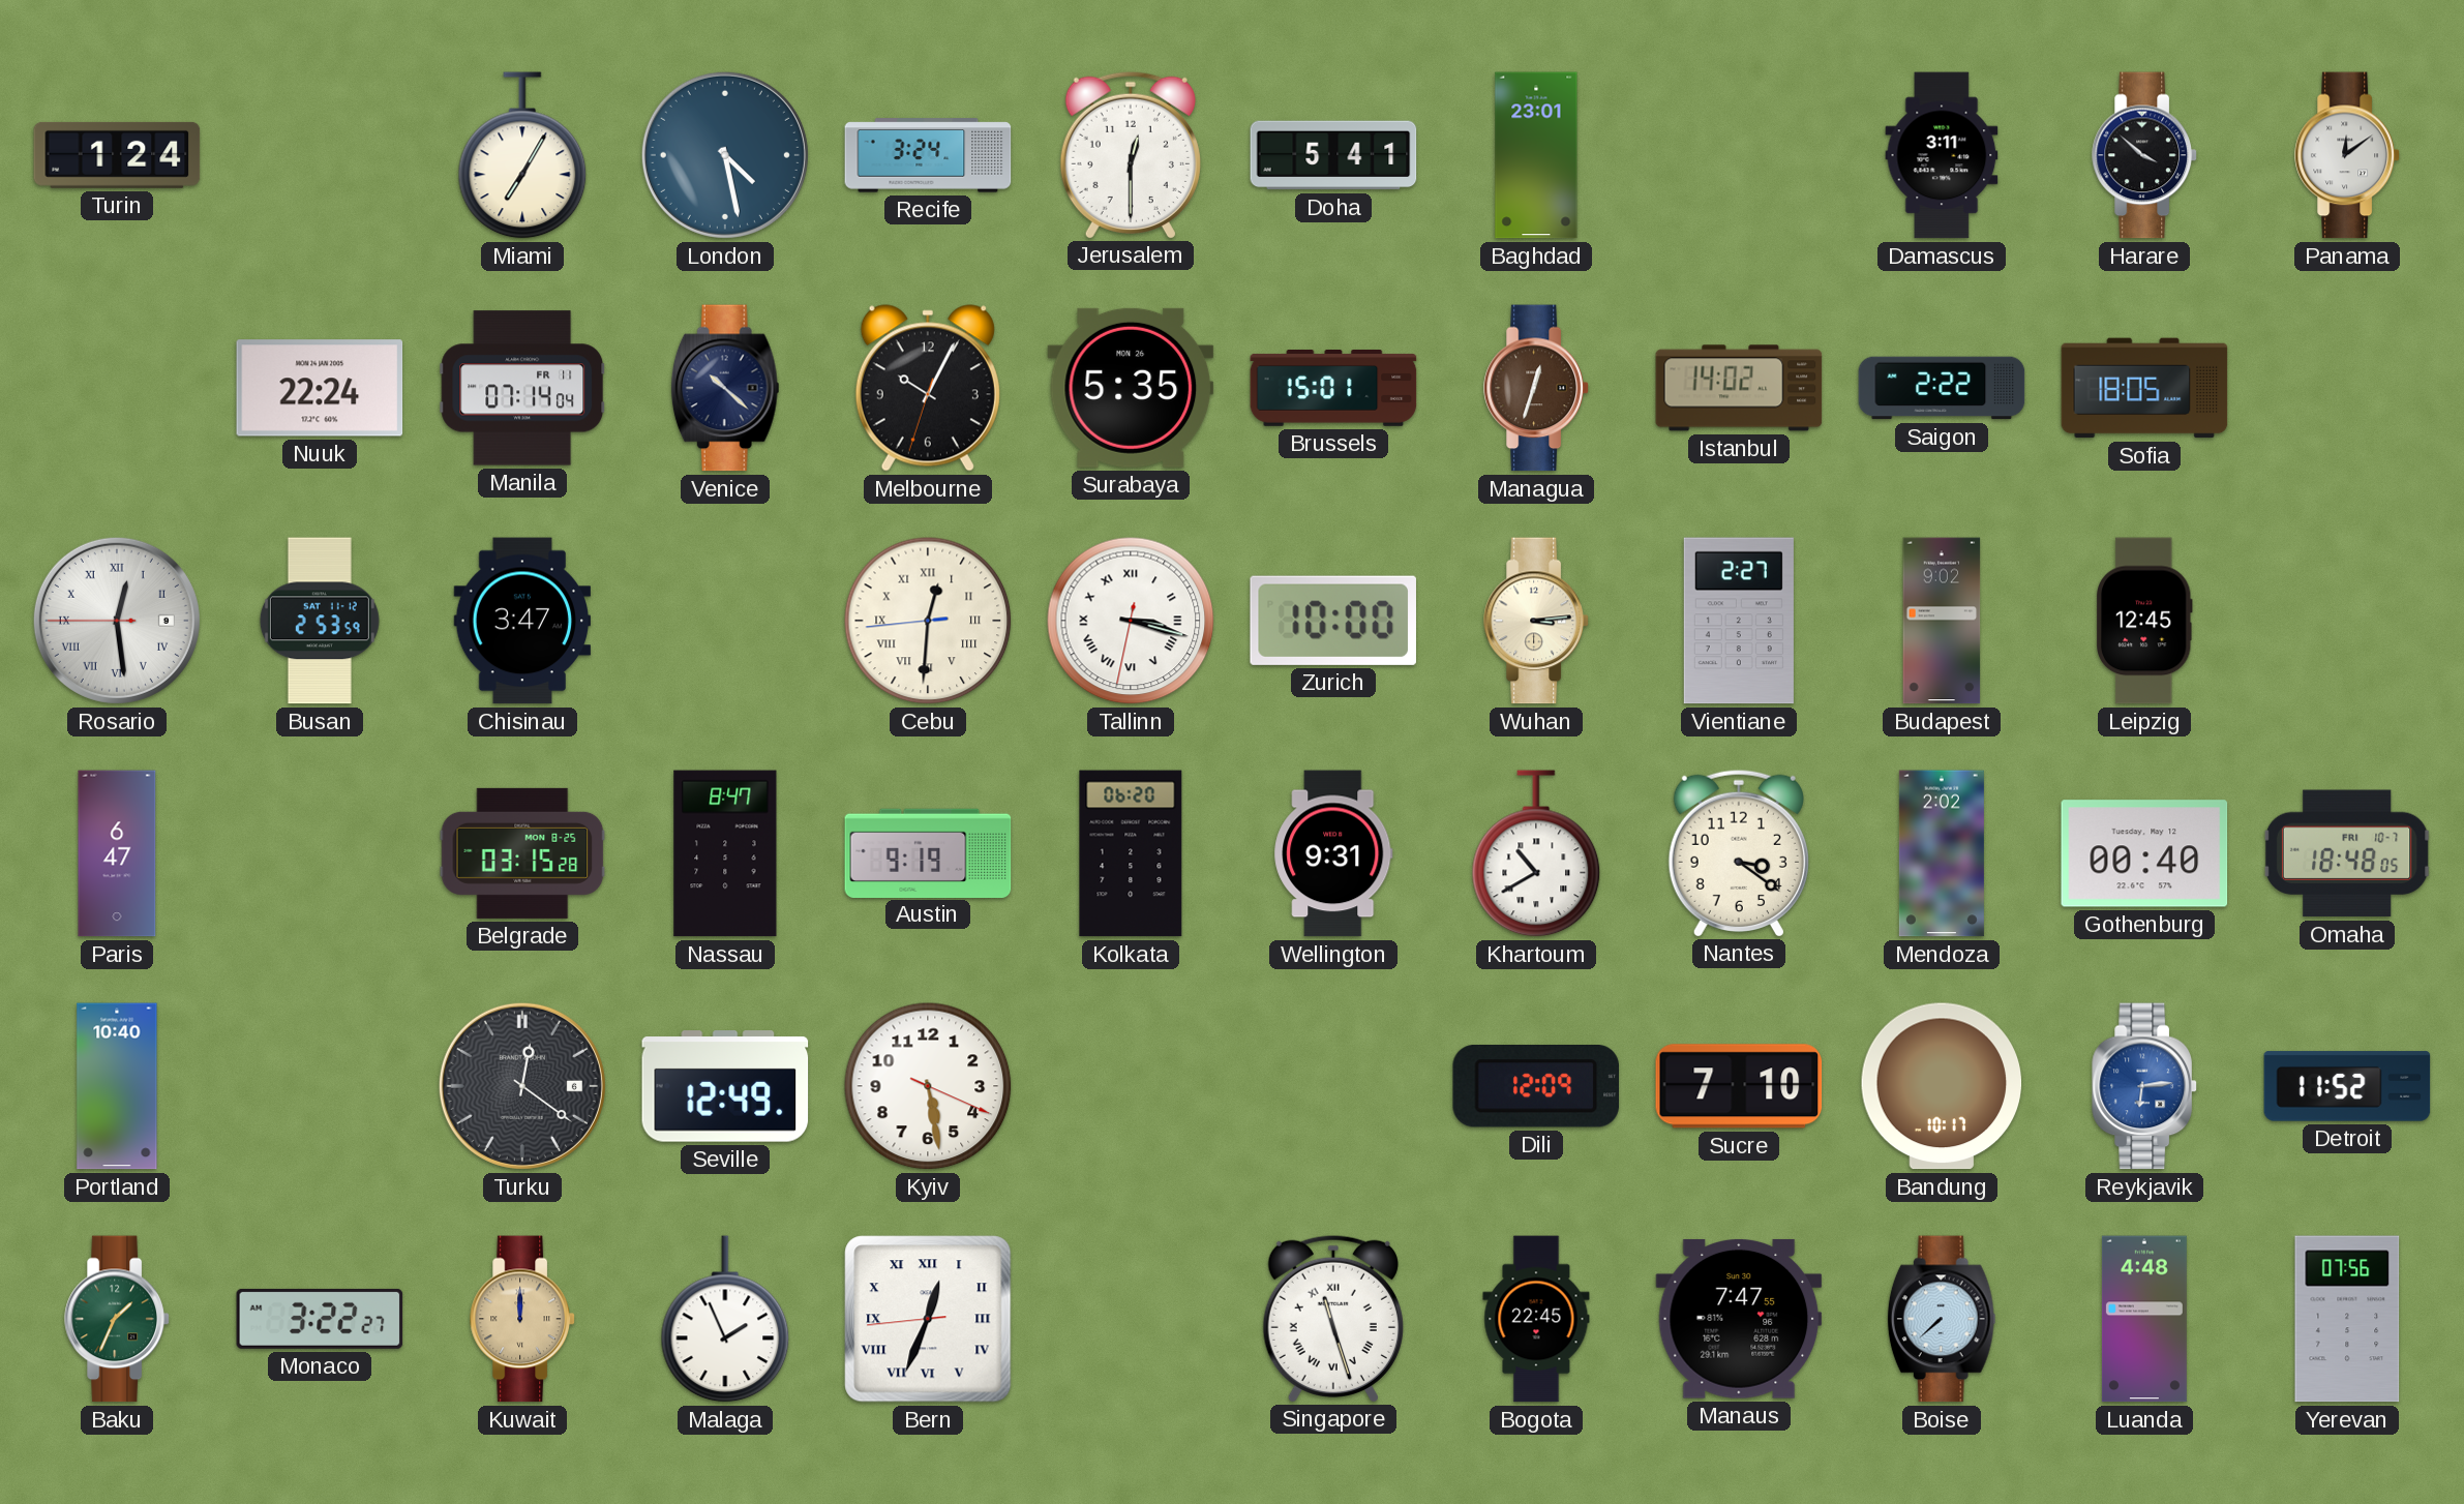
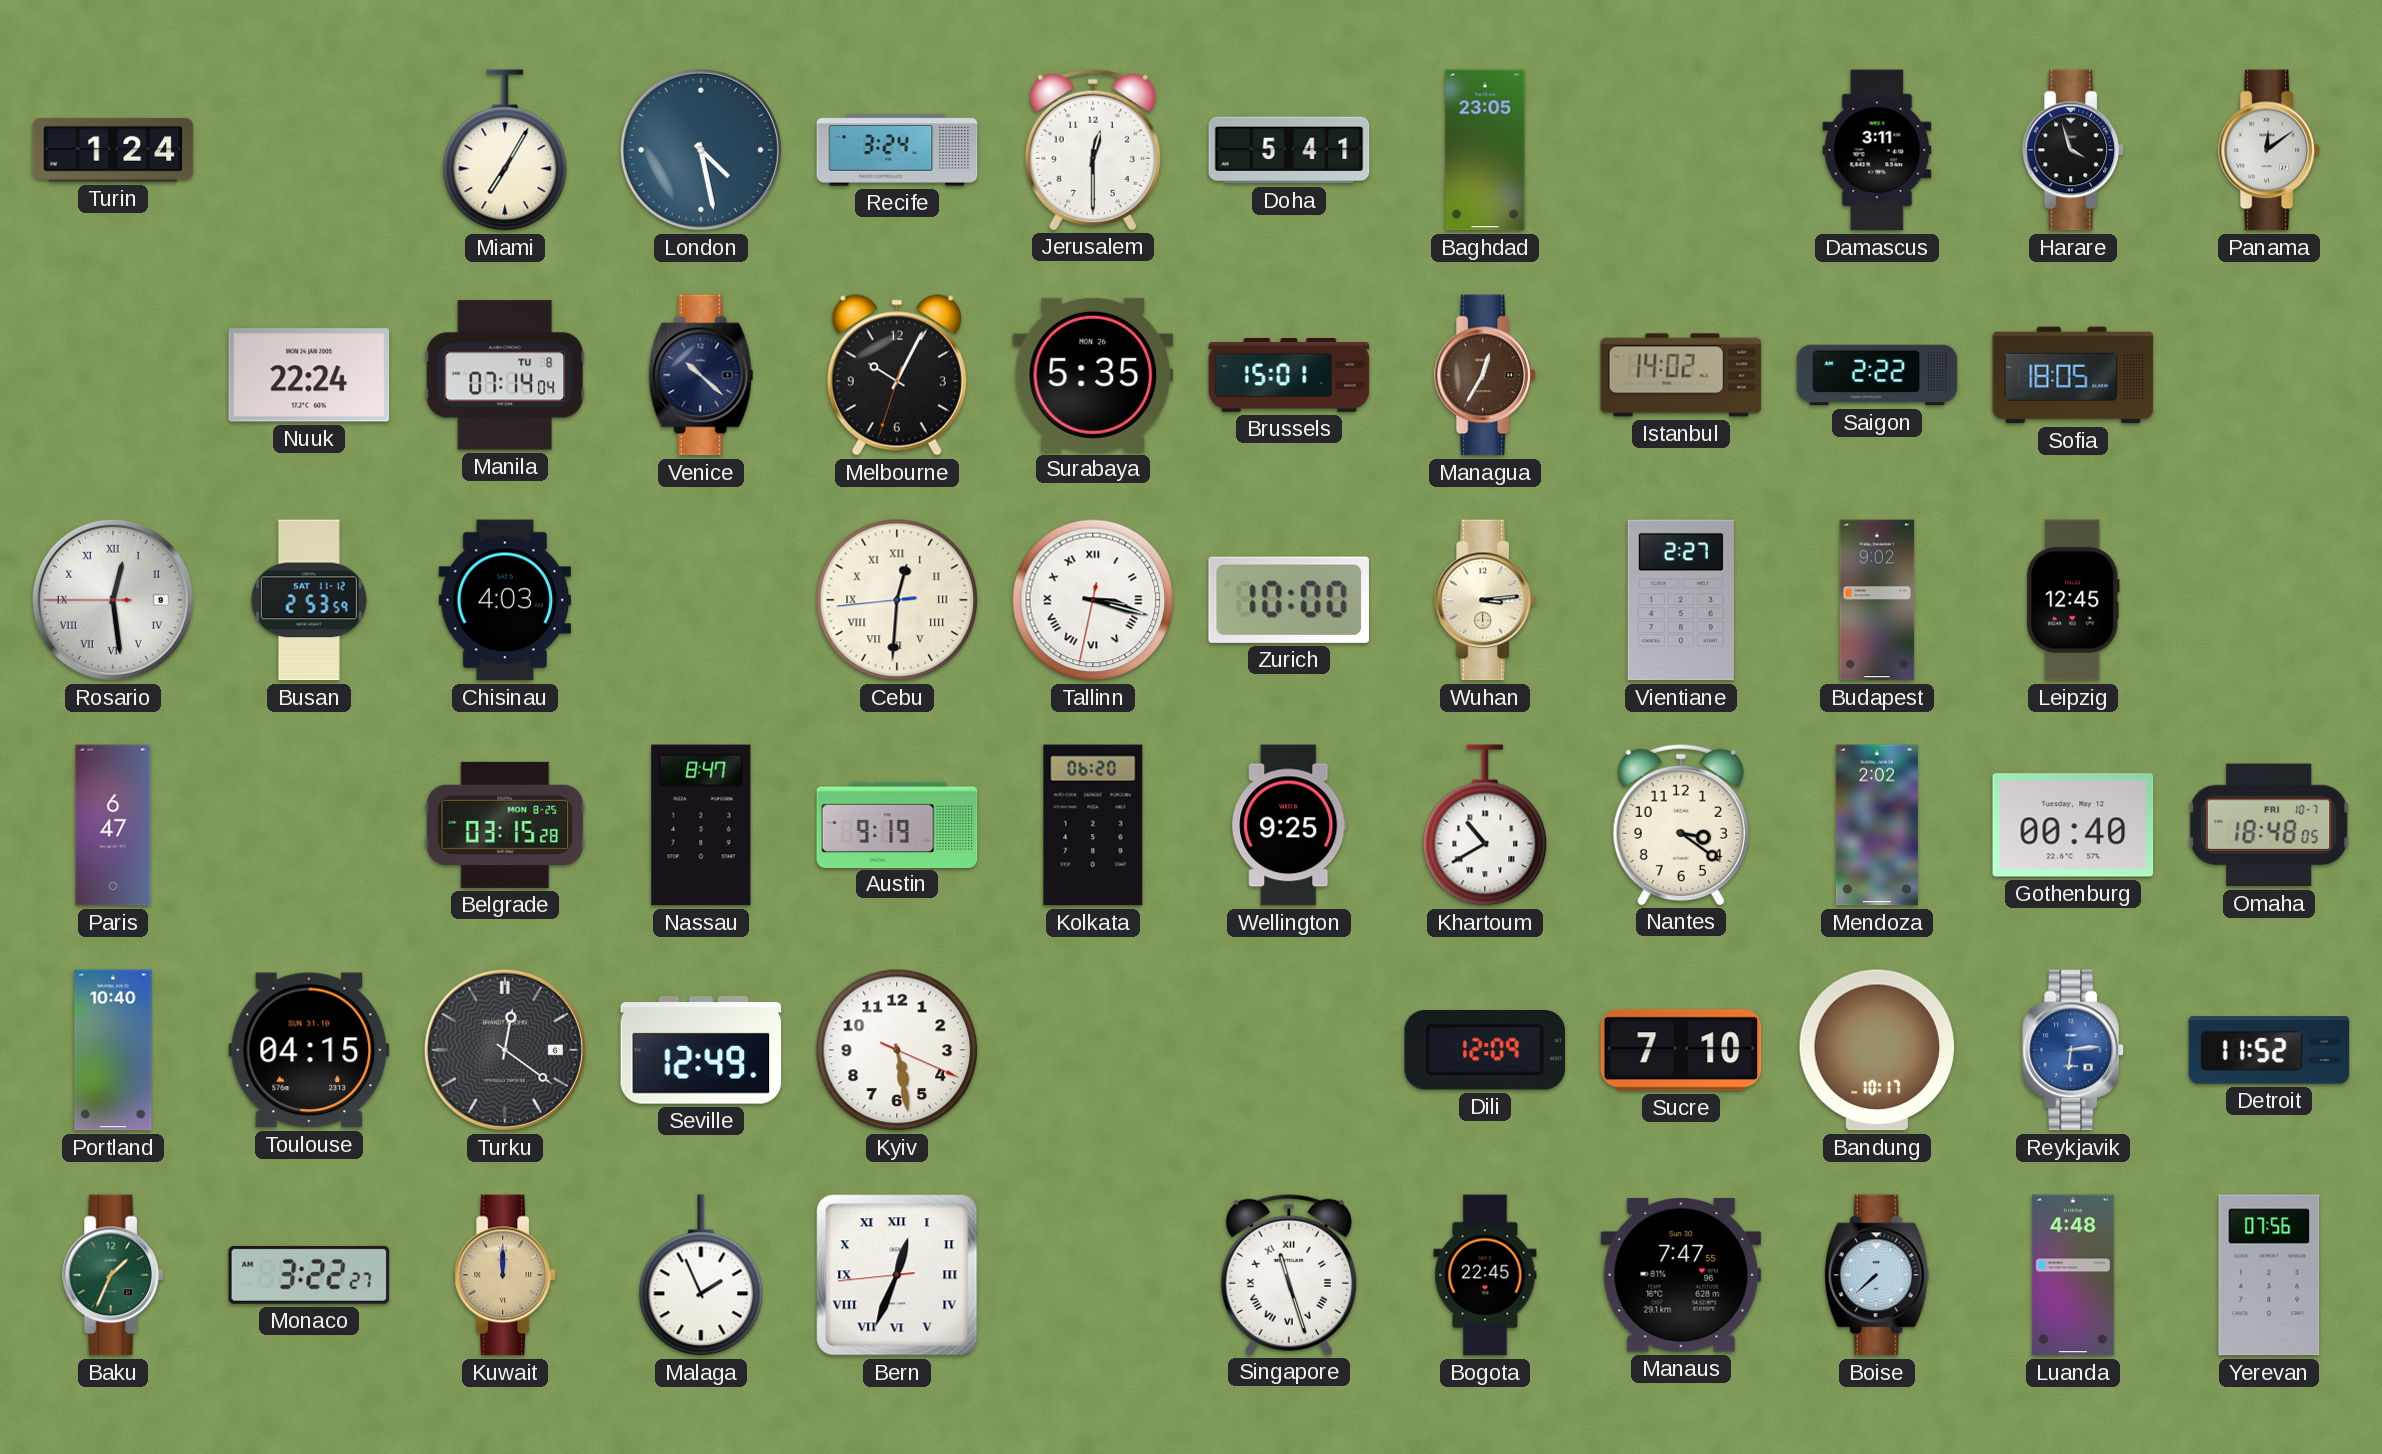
Baghdad: 23:01 -> 23:05 (1485, 150)
Harare: 3:52 -> 3:57 (2073, 150)
Manila date: FR 11 -> TU 8 (505, 375)
Managua: 12:33 -> 12:35 (1485, 375)
Chisinau: 3:47 -> 4:03 (504, 600)
Wellington: 9:31 -> 9:25 (1289, 825)
Toulouse: none -> 04:15 (309, 1050)
